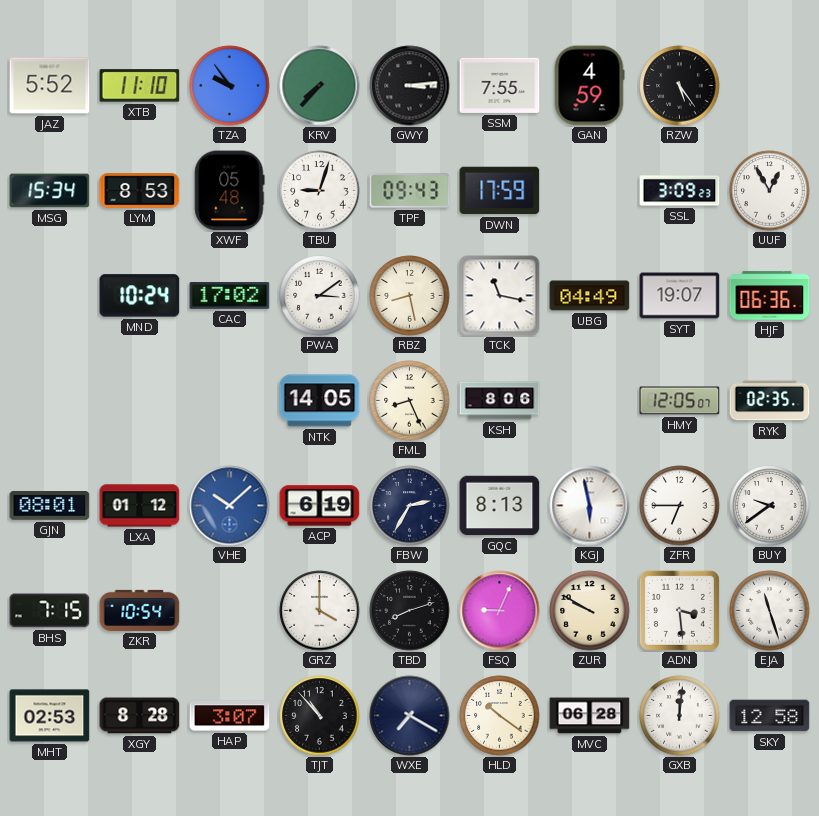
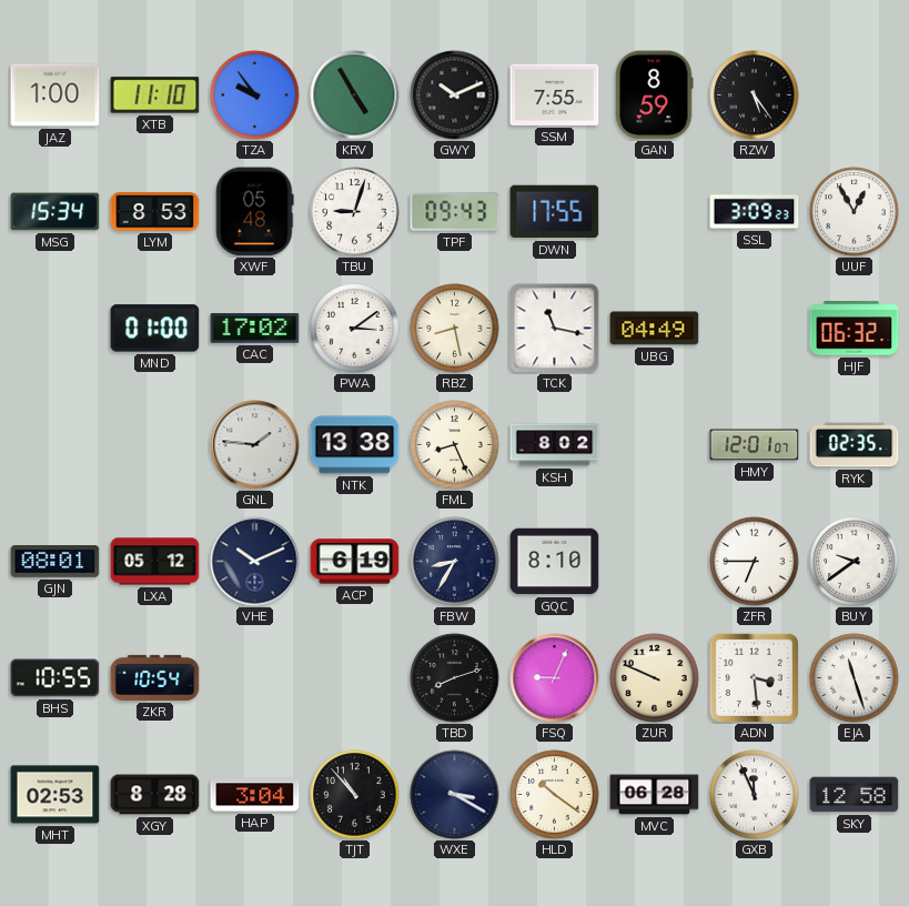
JAZ: 5:52 -> 1:00 (55, 95)
KRV: 7:37 -> 4:55 (355, 95)
GWY: 3:14 -> 10:11 (455, 95)
GAN: 4:59 -> 8:59 (654, 95)
DWN: 17:59 -> 17:55 (555, 212)
MND: 10:24 -> 01:00 (155, 329)
SYT: 19:07 -> none (680, 296)
HJF: 06:36 -> 06:32 (855, 329)
GNL: none -> 1:46 (255, 445)
NTK: 14:05 -> 13:38 (355, 445)
KSH: 8:06 -> 8:02 (555, 445)
HMY: 12:05 -> 12:01 (755, 445)
LXA: 01:12 -> 05:12 (155, 562)
VHE: 10:08 -> 10:11 (255, 562)
VHE dial: blue -> navy (255, 562)
FBW: 2:35 -> 8:35 (455, 562)
GQC: 8:13 -> 8:10 (555, 562)
KGJ: 5:58 -> none (590, 506)
BHS: 7:15 -> 10:55 (55, 678)
GRZ: 4:00 -> none (320, 611)
ZUR: 9:50 -> 9:49 (655, 678)
HAP: 3:07 -> 3:04 (255, 795)
WXE: 7:20 -> 3:20 (455, 795)
GXB: 12:01 -> 11:56 (755, 795)
